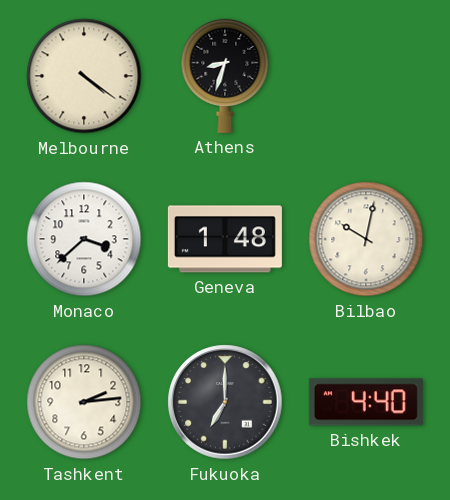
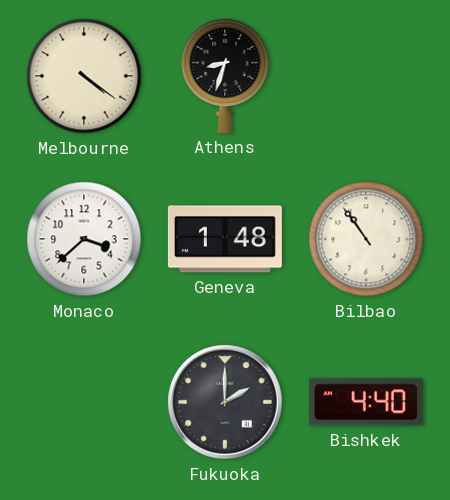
Bilbao: 10:02 -> 10:54 (366, 239)
Tashkent: 2:14 -> none (84, 402)
Fukuoka: 7:00 -> 2:00 (225, 402)
